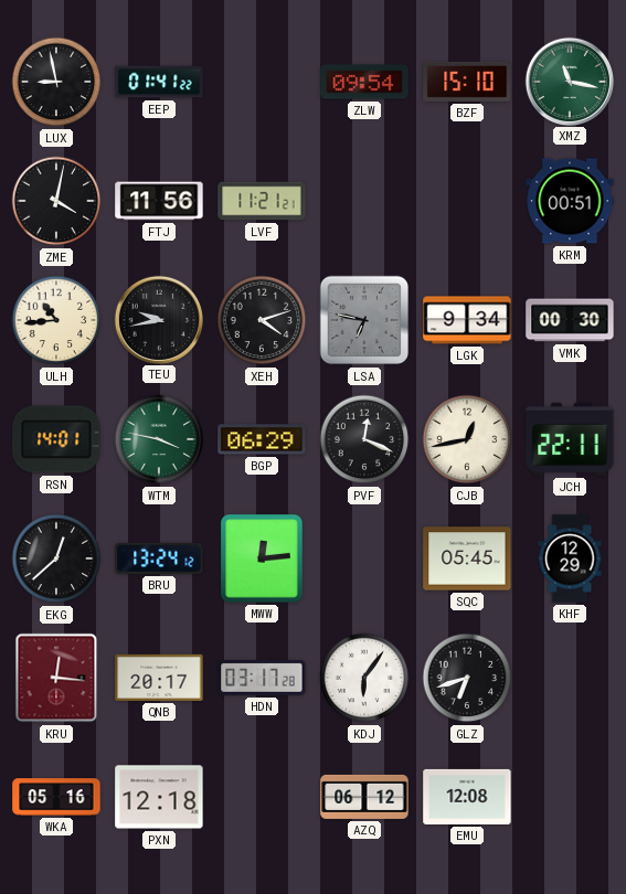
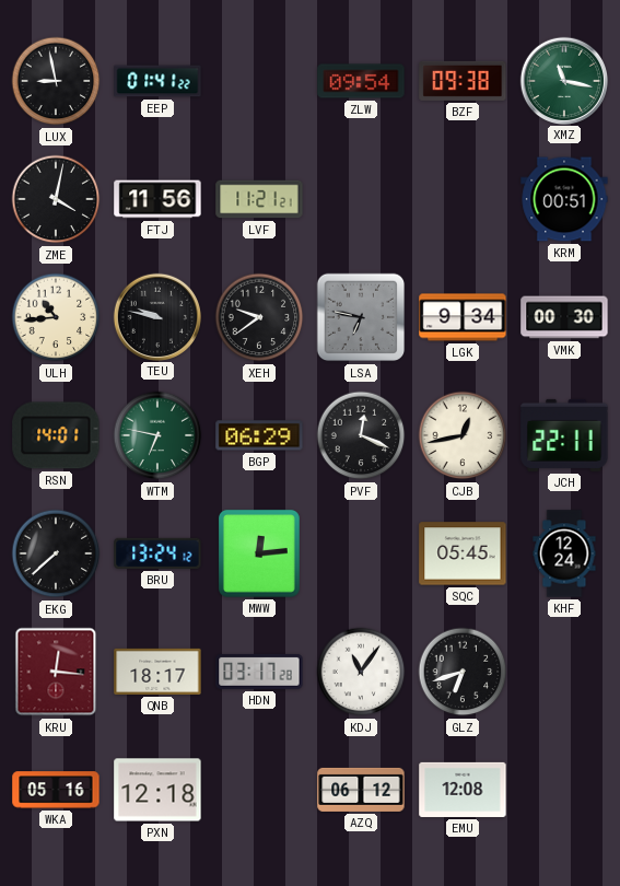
BZF: 15:10 -> 09:38 (463, 81)
TEU: 9:43 -> 9:47 (156, 316)
XEH: 4:12 -> 9:39 (259, 317)
WTM: 3:47 -> 6:47 (157, 435)
EKG: 12:38 -> 7:38 (56, 553)
KHF: 12:29 -> 12:24 (564, 553)
QNB: 20:17 -> 18:17 (157, 672)
KDJ: 6:06 -> 11:06 (361, 672)
